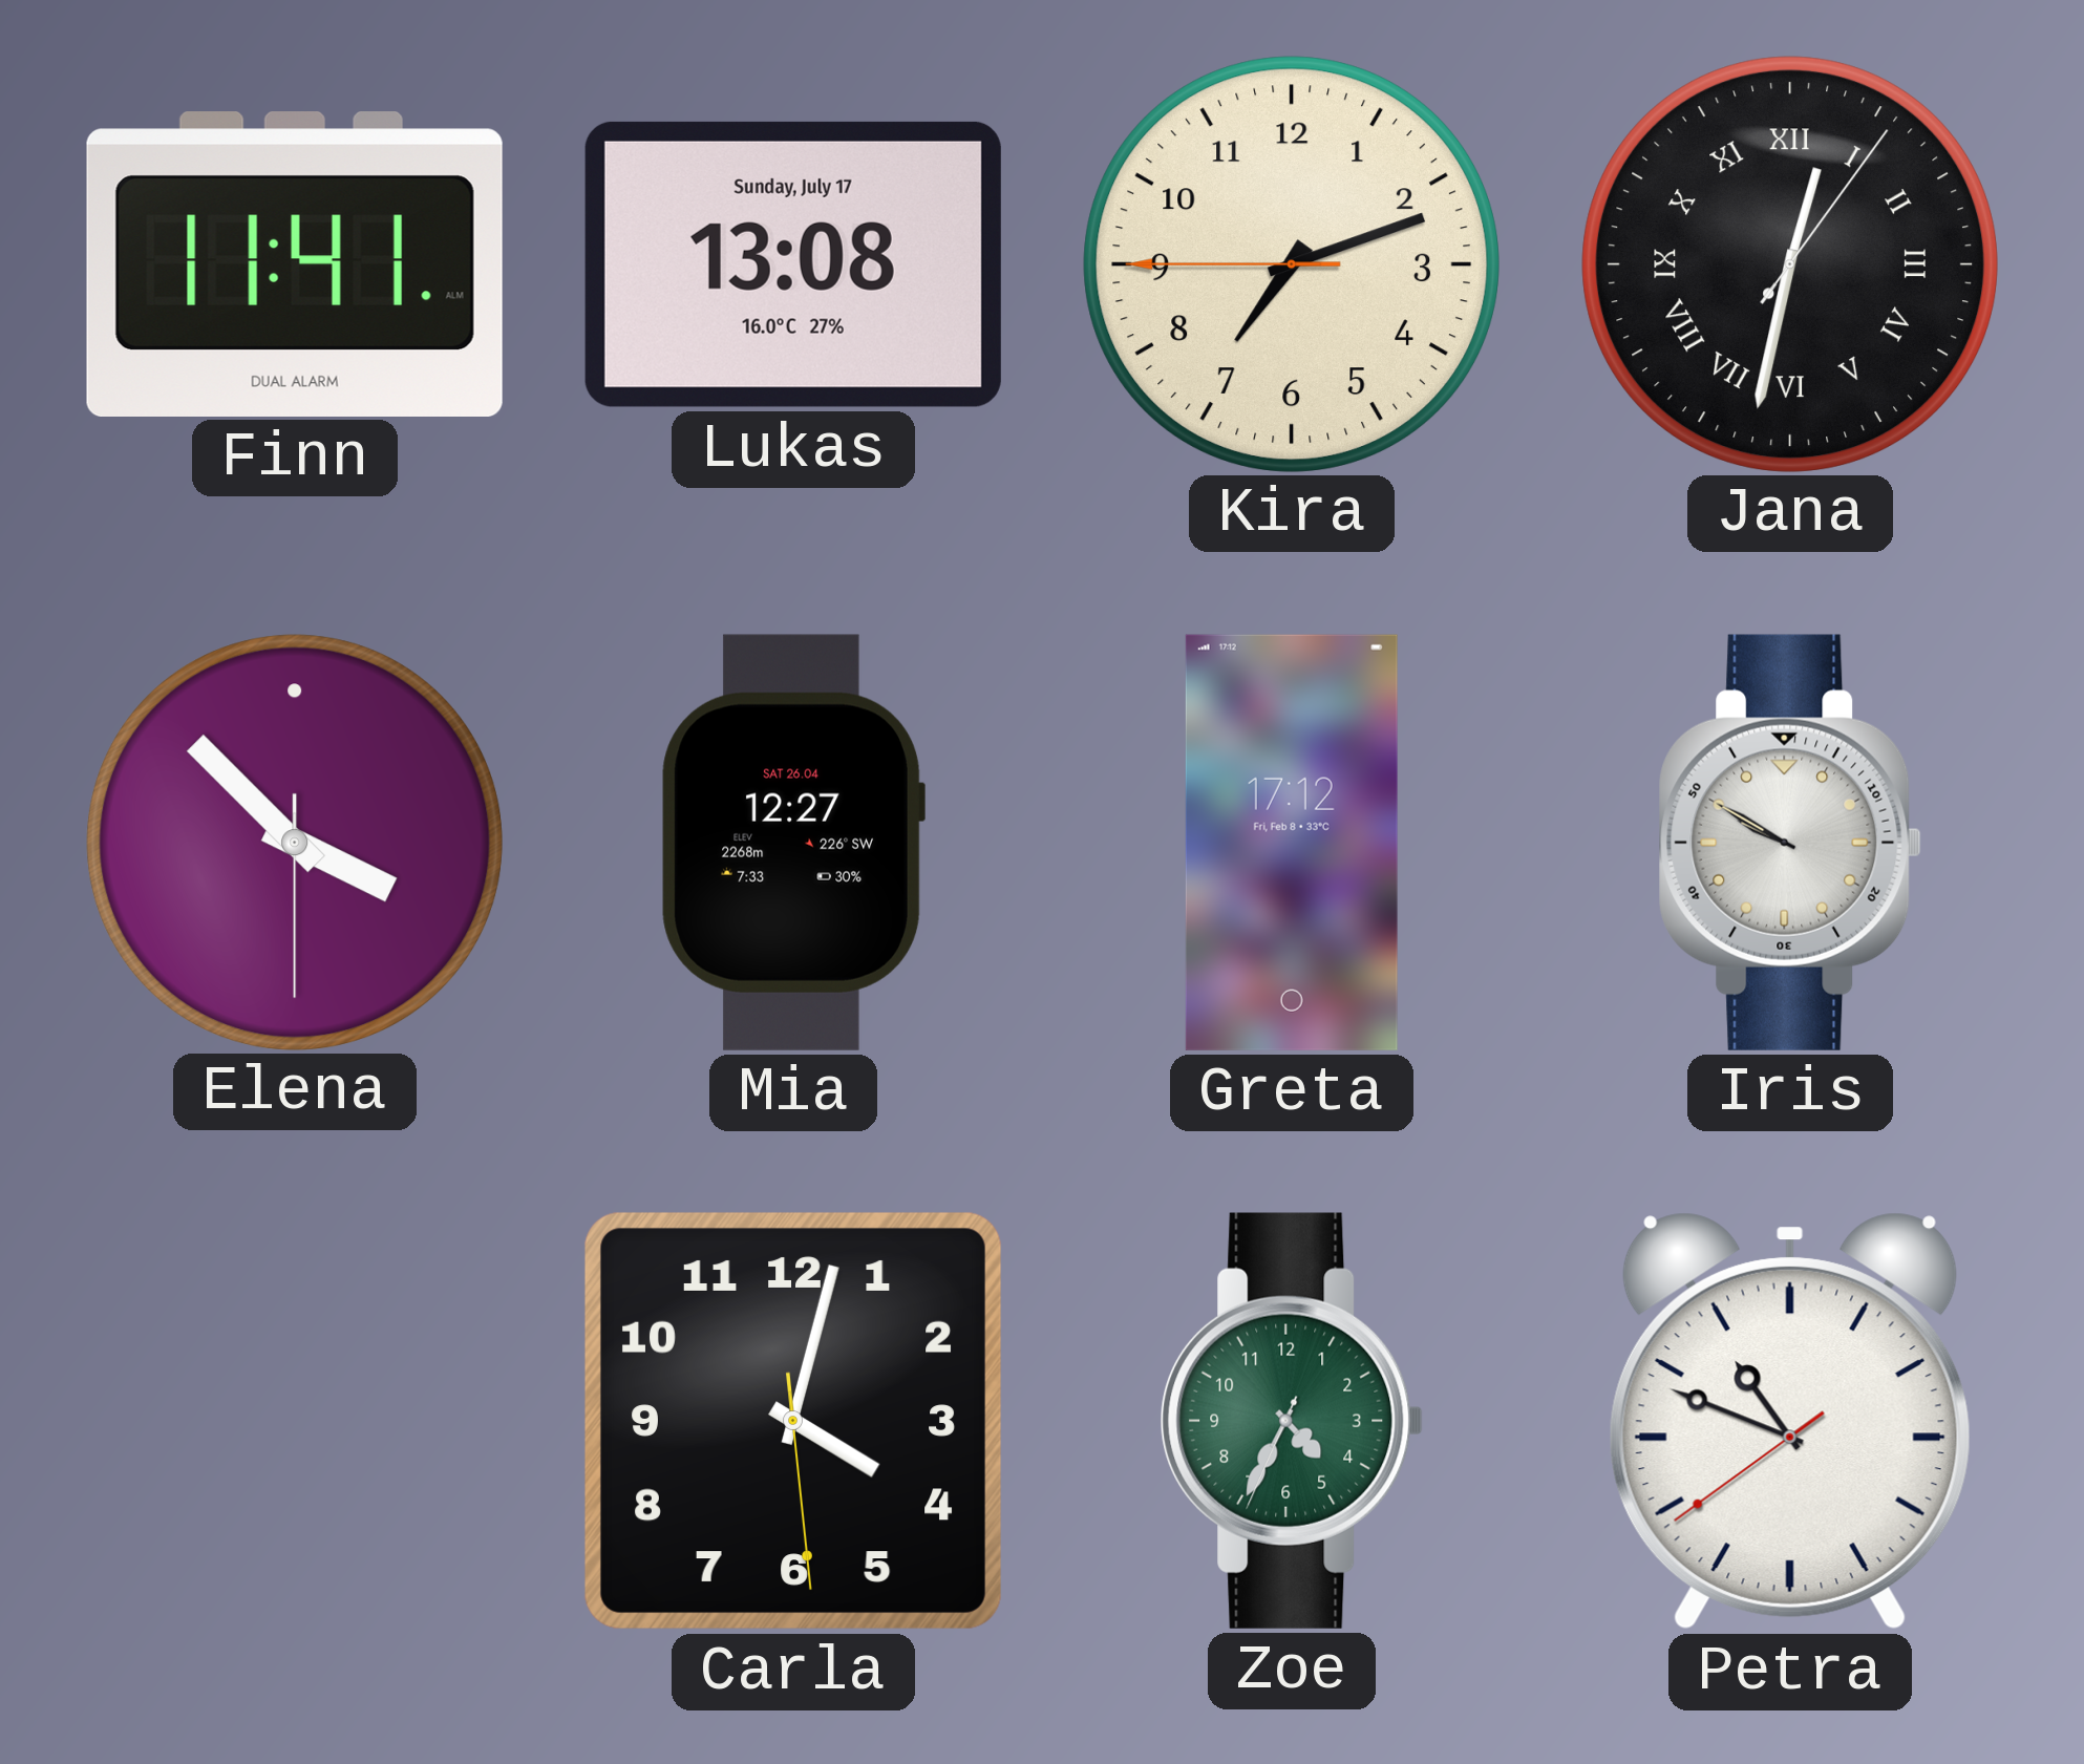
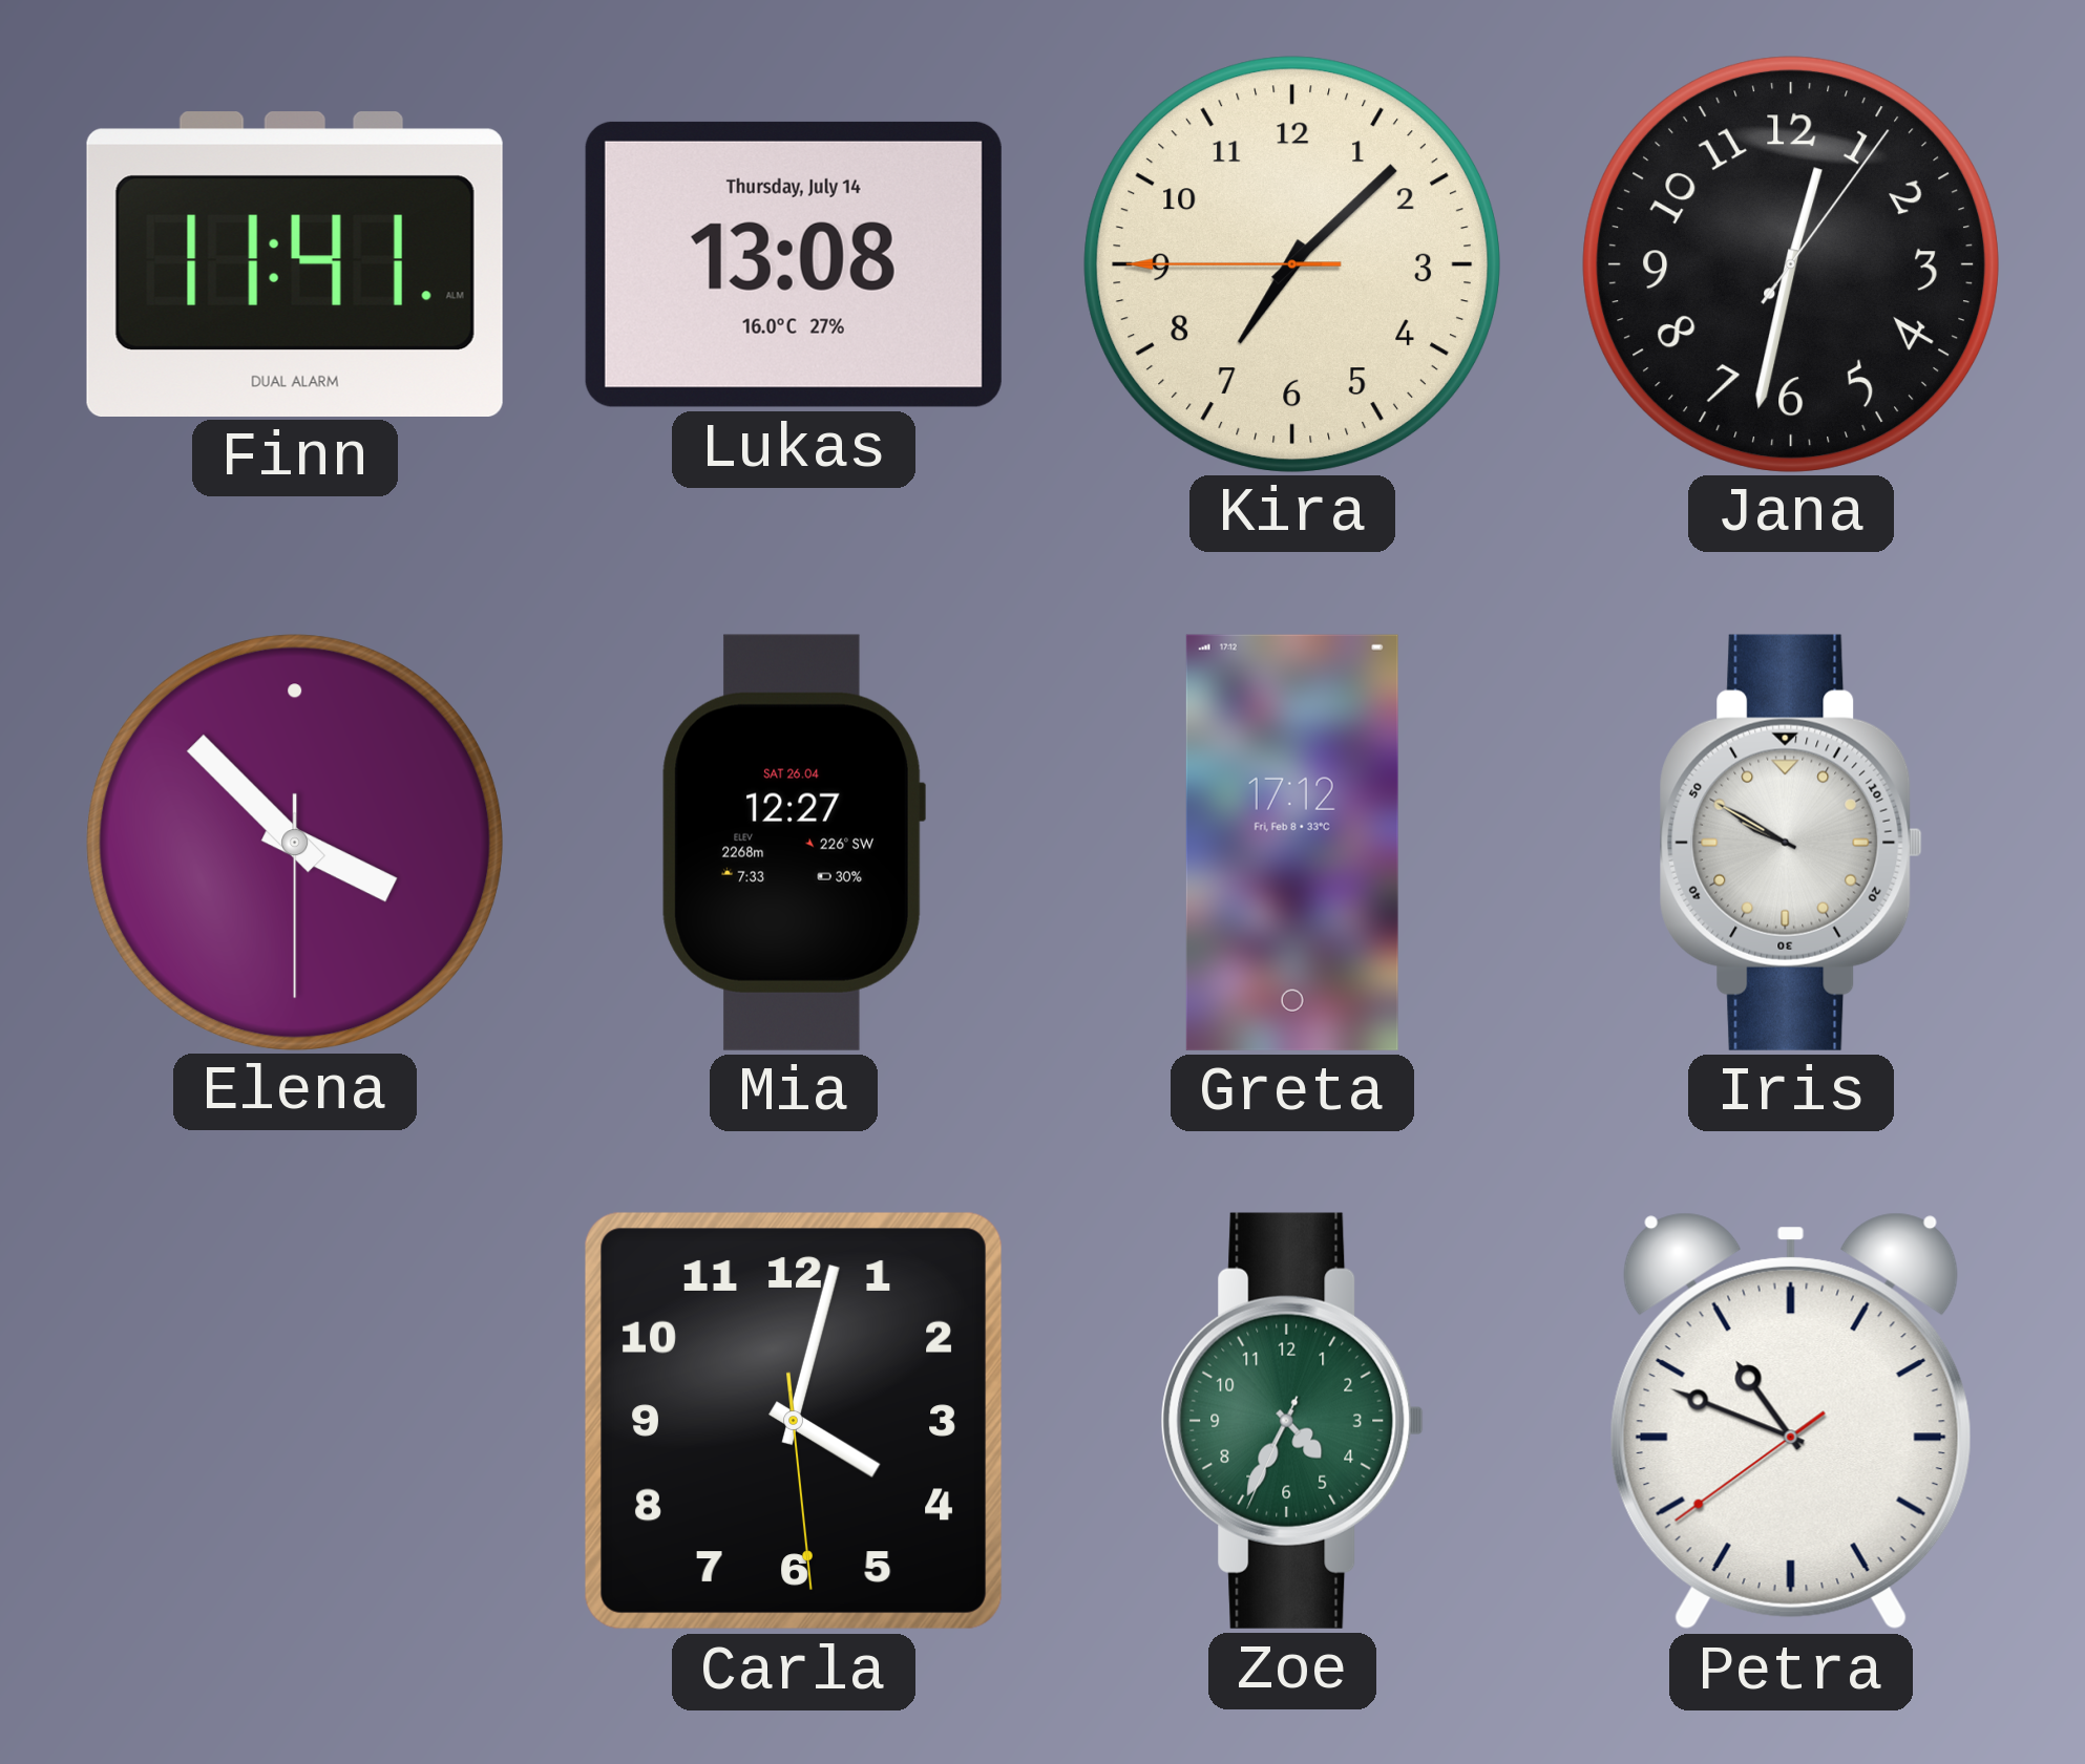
Lukas date: Sunday, July 17 -> Thursday, July 14 (794, 264)
Kira: 7:11 -> 7:07 (1291, 263)
Jana numerals: Roman -> Arabic (1790, 263)
